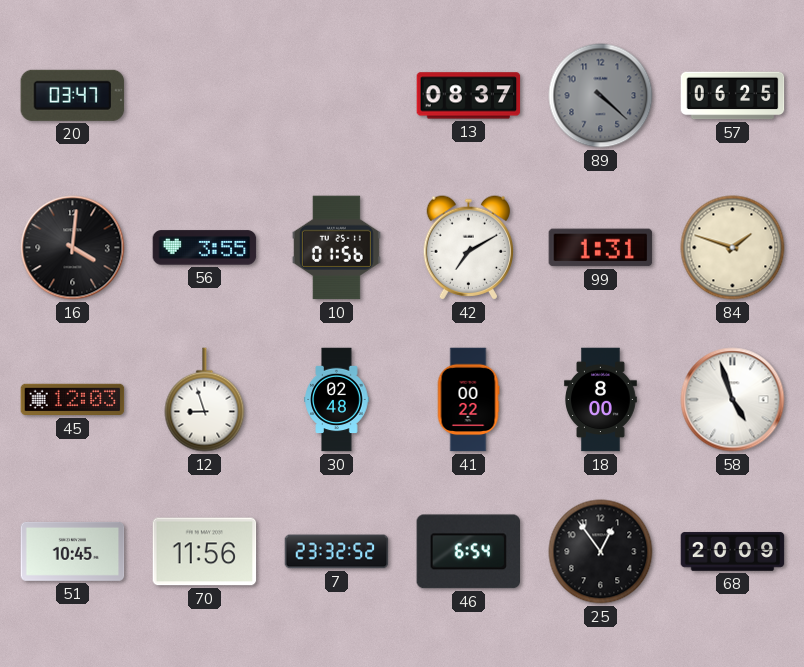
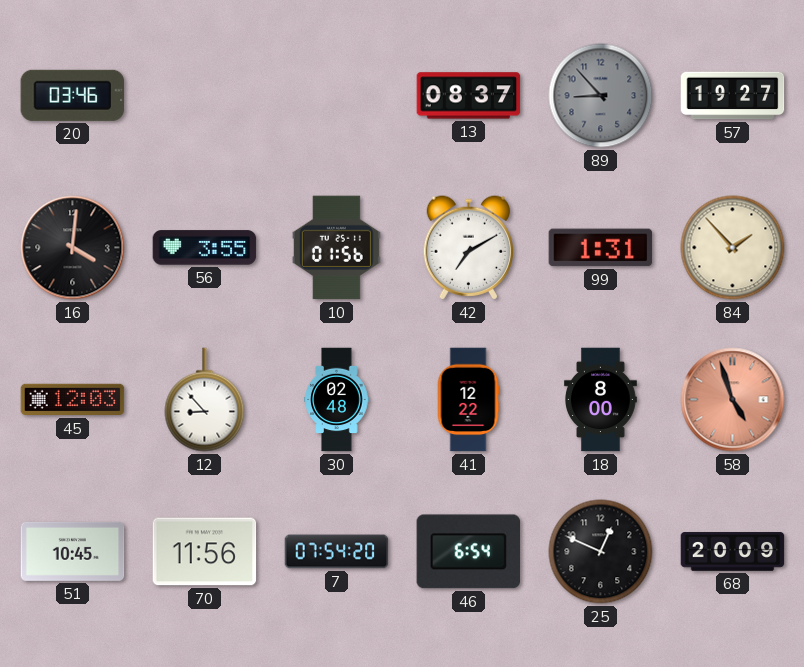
20: 03:47 -> 03:46 (73, 95)
89: 4:22 -> 8:53 (601, 96)
57: 06:25 -> 19:27 (733, 96)
84: 1:48 -> 1:53 (733, 248)
12: 8:57 -> 8:53 (205, 400)
41: 00:22 -> 12:22 (468, 400)
58 dial: white -> salmon (733, 400)
7: 23:32 -> 07:54 (337, 552)
25: 12:54 -> 12:49 (601, 552)
